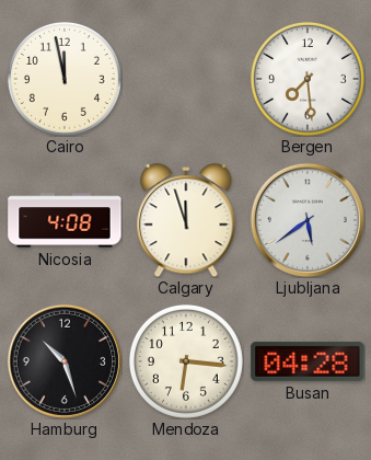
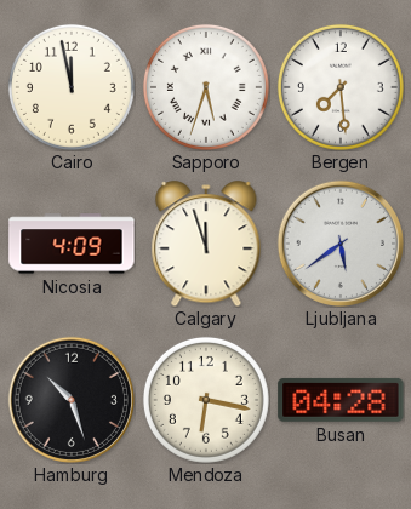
Sapporo: none -> 5:33 (206, 87)
Nicosia: 4:08 -> 4:09 (72, 244)
Mendoza: 6:16 -> 6:17 (206, 400)
